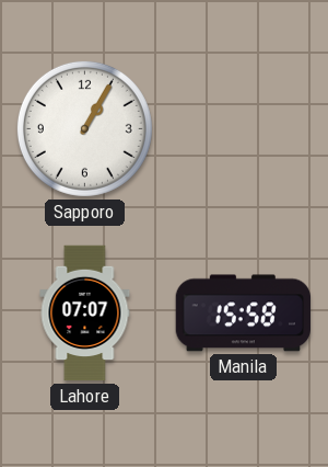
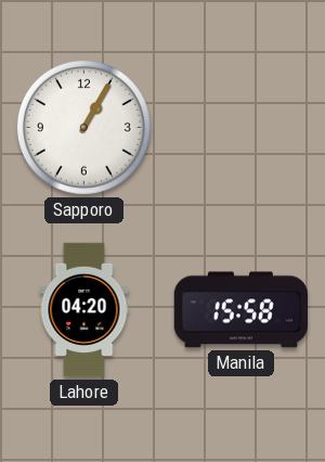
Lahore: 07:07 -> 04:20 (84, 310)
